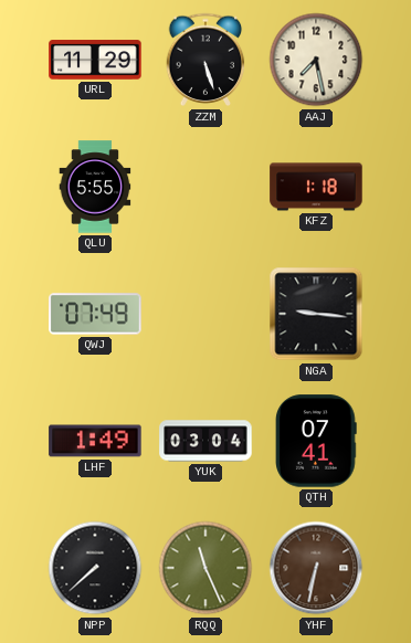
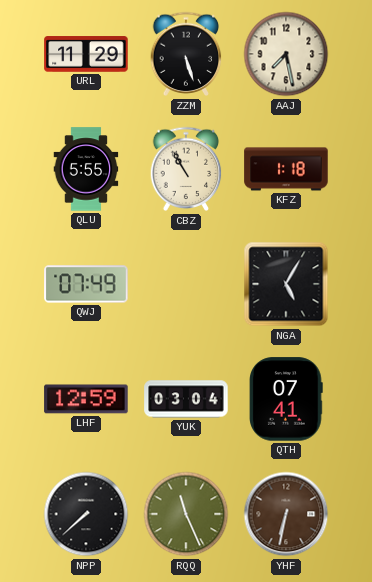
CBZ: none -> 10:55 (186, 169)
NGA: 9:16 -> 5:05 (286, 284)
LHF: 1:49 -> 12:59 (86, 399)
